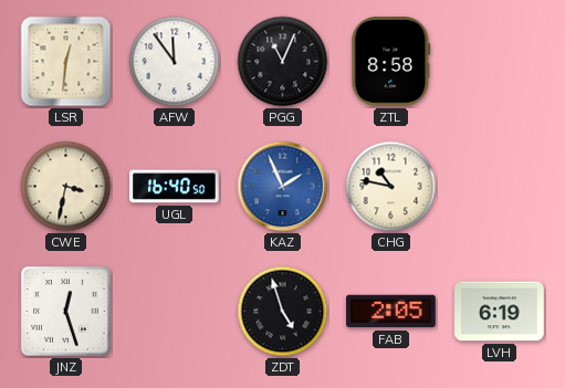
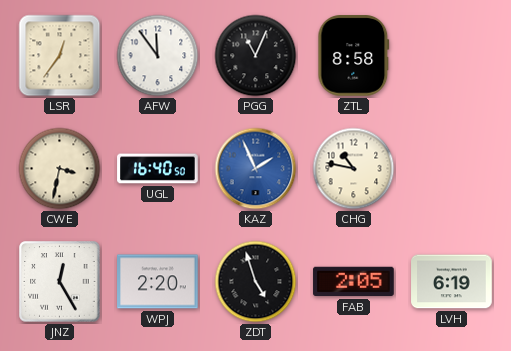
LSR: 12:31 -> 12:36 (60, 56)
JNZ: 12:27 -> 12:25 (60, 282)
WPJ: none -> 2:20 (158, 282)
